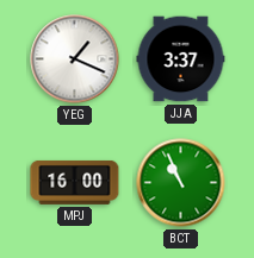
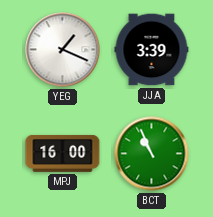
JJA: 3:37 -> 3:39 (152, 50)
